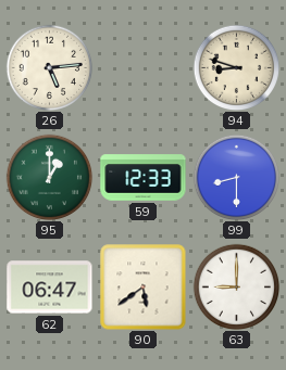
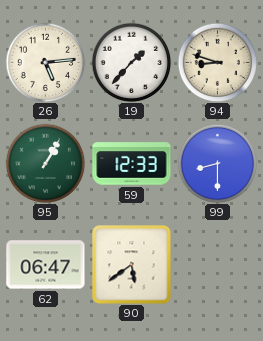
19: none -> 1:37 (131, 62)
95: 1:00 -> 1:05 (45, 163)
63: 9:00 -> none (236, 286)
